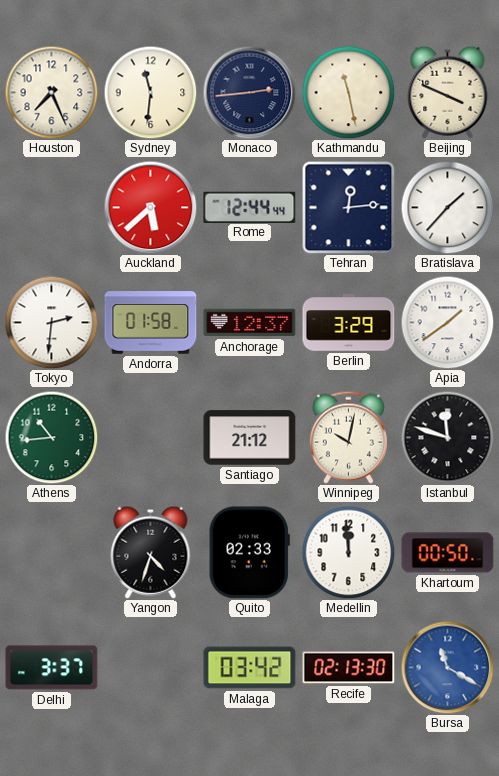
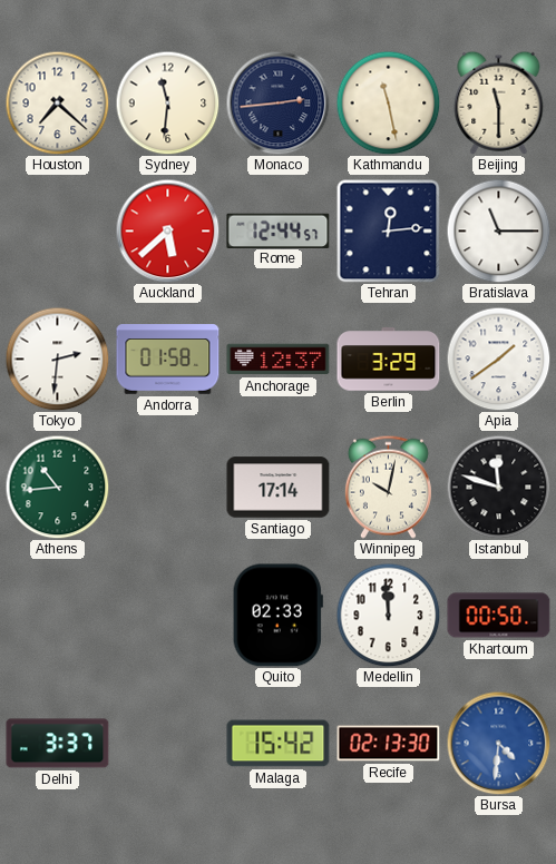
Houston: 7:26 -> 7:22 (57, 102)
Beijing: 3:49 -> 11:30 (499, 102)
Rome: 12:44:44 -> 12:44:57 (279, 230)
Bratislava: 1:37 -> 11:15 (498, 230)
Santiago: 21:12 -> 17:14 (279, 488)
Yangon: 4:33 -> none (151, 552)
Malaga: 03:42 -> 15:42 (279, 744)
Bursa: 11:20 -> 4:31 (498, 743)
